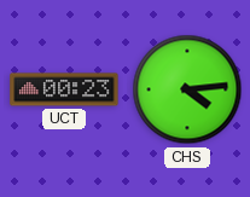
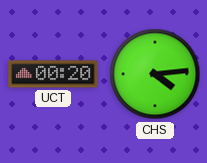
UCT: 00:23 -> 00:20 (53, 74)
